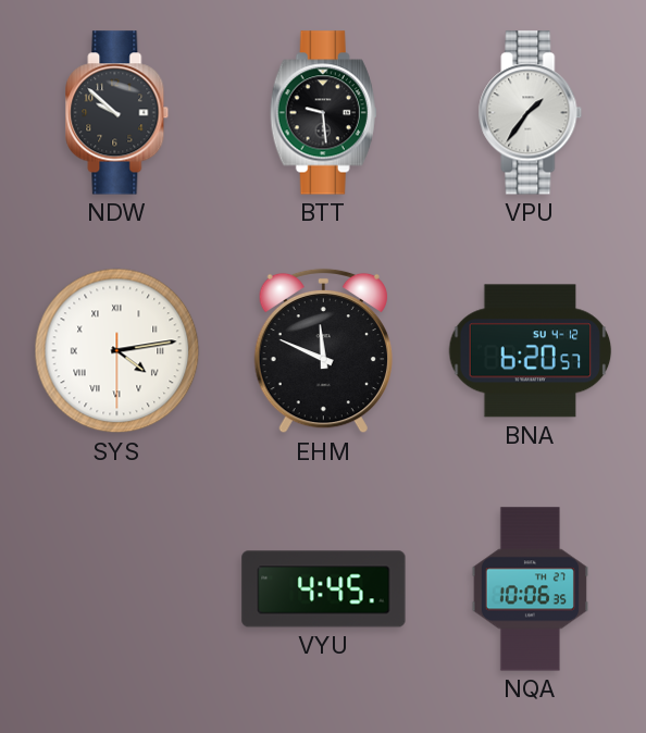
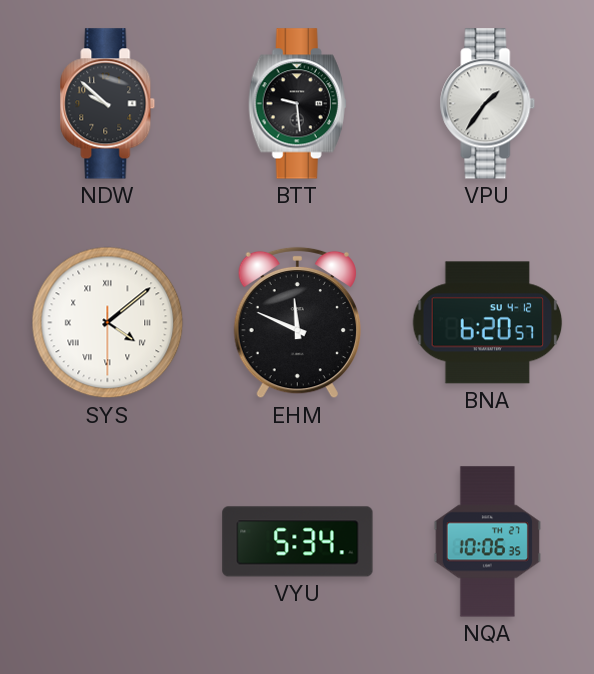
SYS: 4:13 -> 4:08 (108, 323)
VYU: 4:45 -> 5:34 (298, 542)
